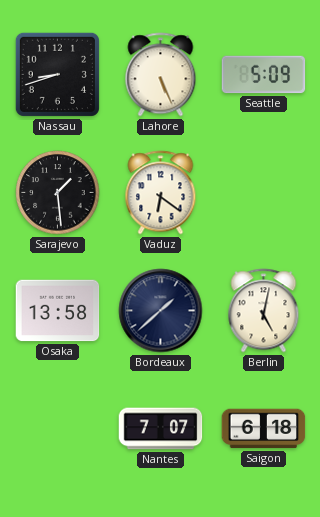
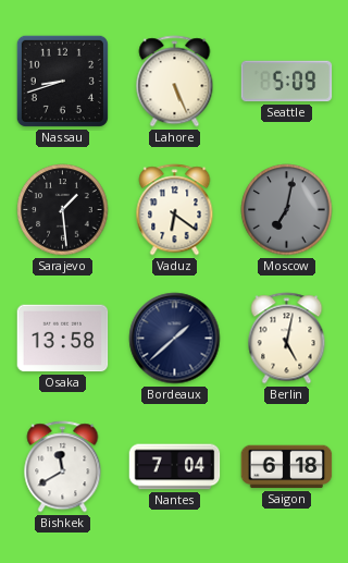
Moscow: none -> 7:02 (287, 210)
Bishkek: none -> 11:40 (63, 467)
Nantes: 7:07 -> 7:04 (175, 467)
